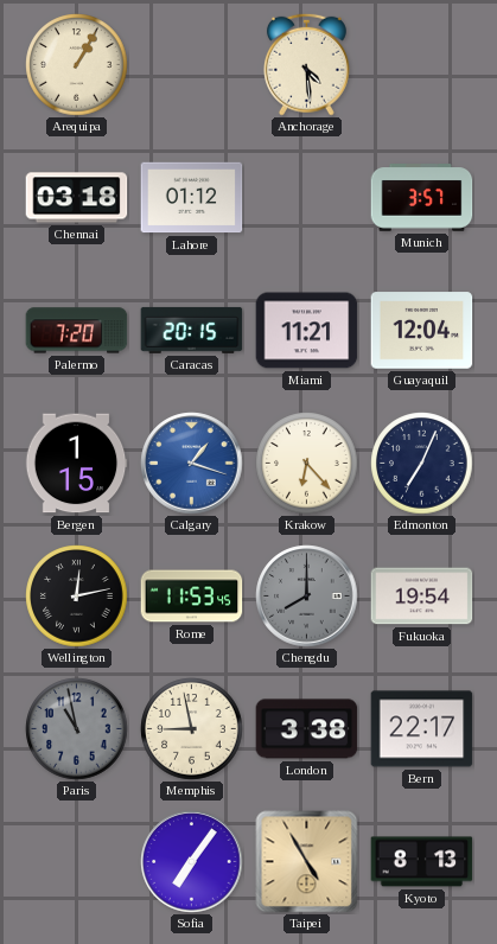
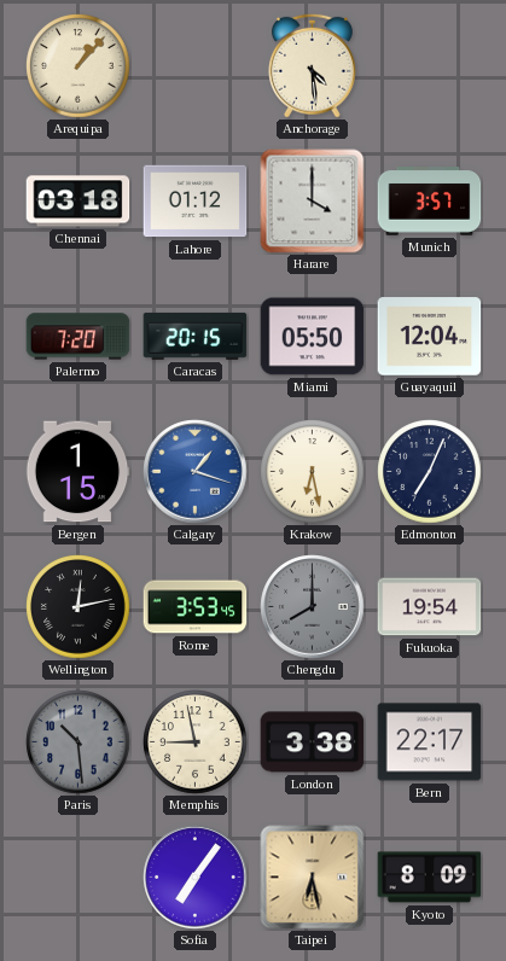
Arequipa: 1:05 -> 1:07 (78, 66)
Harare: none -> 4:00 (313, 202)
Miami: 11:21 -> 05:50 (313, 337)
Krakow: 6:23 -> 6:28 (313, 472)
Rome: 11:53 -> 3:53 (196, 607)
Paris: 10:58 -> 10:29 (78, 742)
Taipei: 4:55 -> 6:28 (313, 878)
Kyoto: 8:13 -> 8:09 (430, 878)
